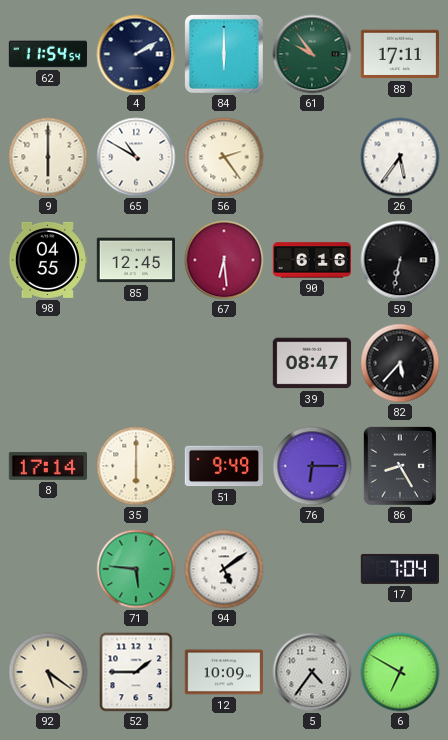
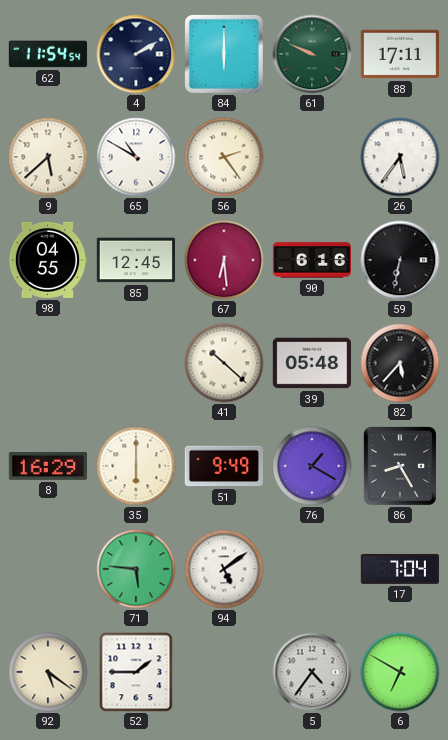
61: 9:54 -> 9:49 (312, 54)
9: 6:00 -> 5:38 (48, 157)
41: none -> 10:22 (224, 363)
39: 08:47 -> 05:48 (311, 363)
8: 17:14 -> 16:29 (47, 466)
76: 6:15 -> 1:20 (312, 466)
12: 10:09 -> none (223, 672)
